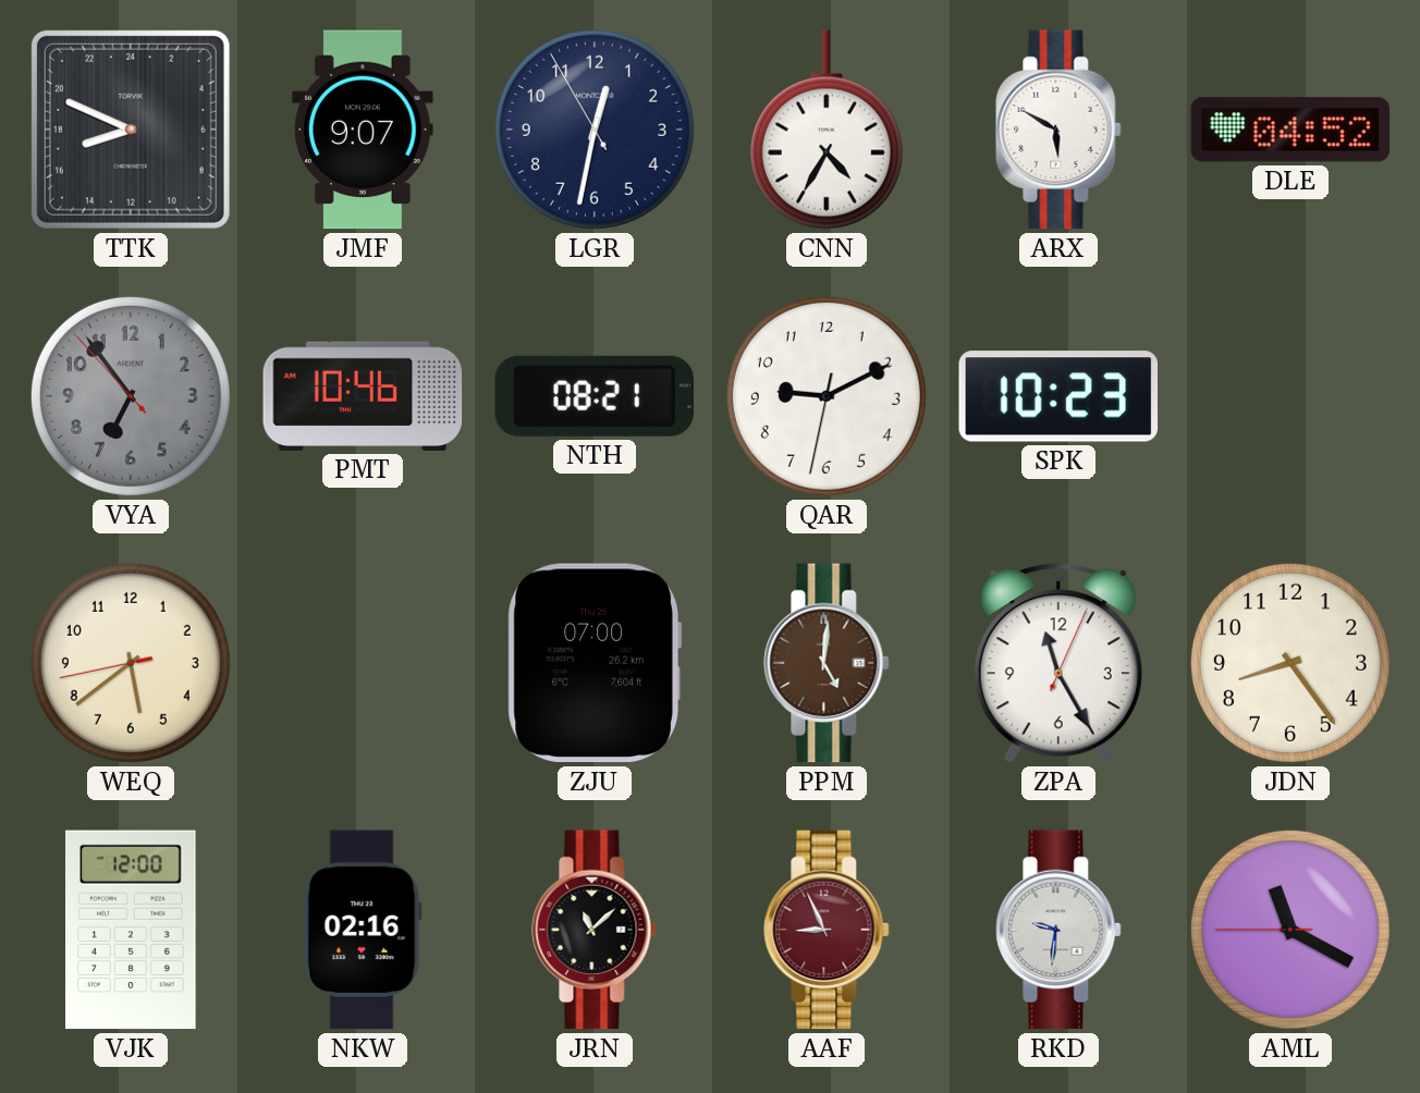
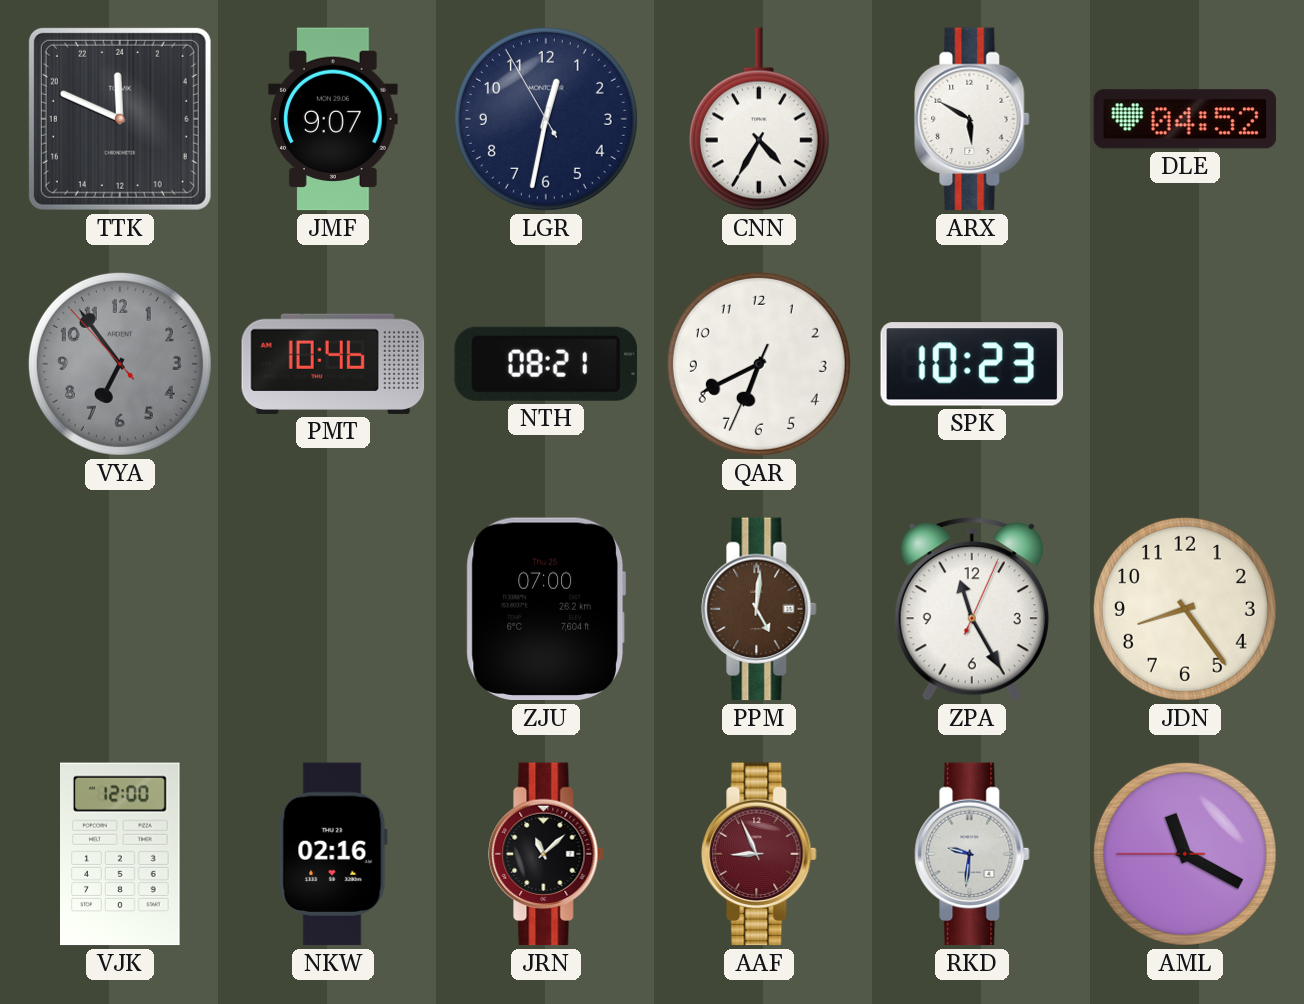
TTK: 16:49 -> 23:49 (120, 119)
QAR: 9:10 -> 6:40 (759, 364)
WEQ: 5:38 -> none (131, 663)
